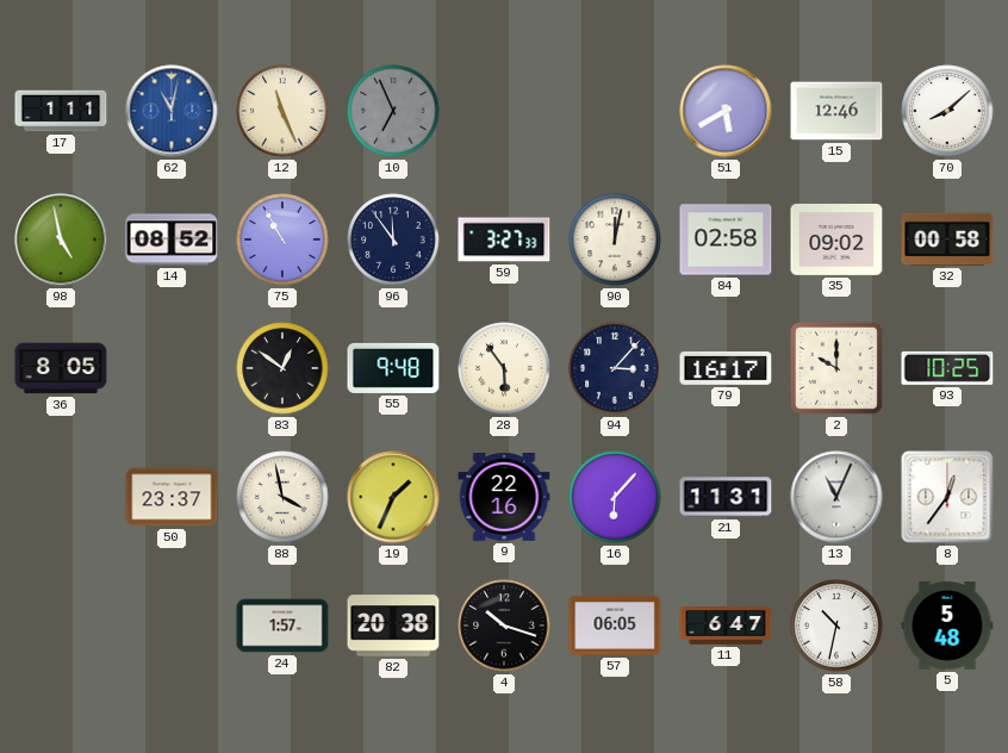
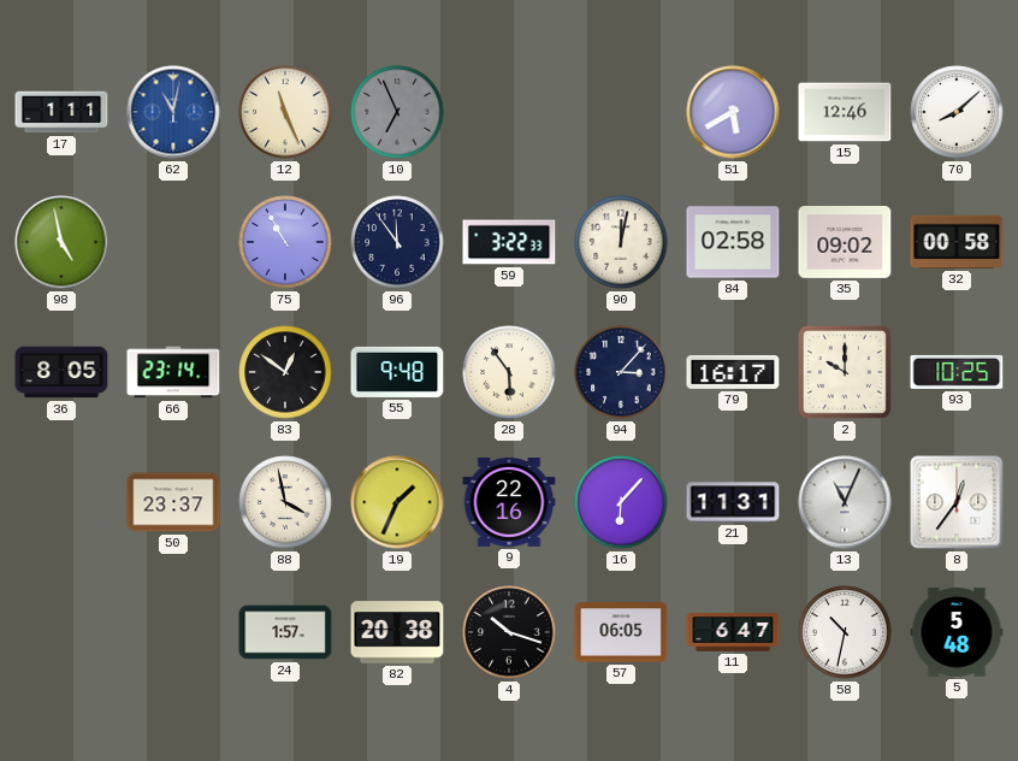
14: 08:52 -> none (172, 239)
59: 3:27 -> 3:22 (509, 242)
66: none -> 23:14 (173, 372)
